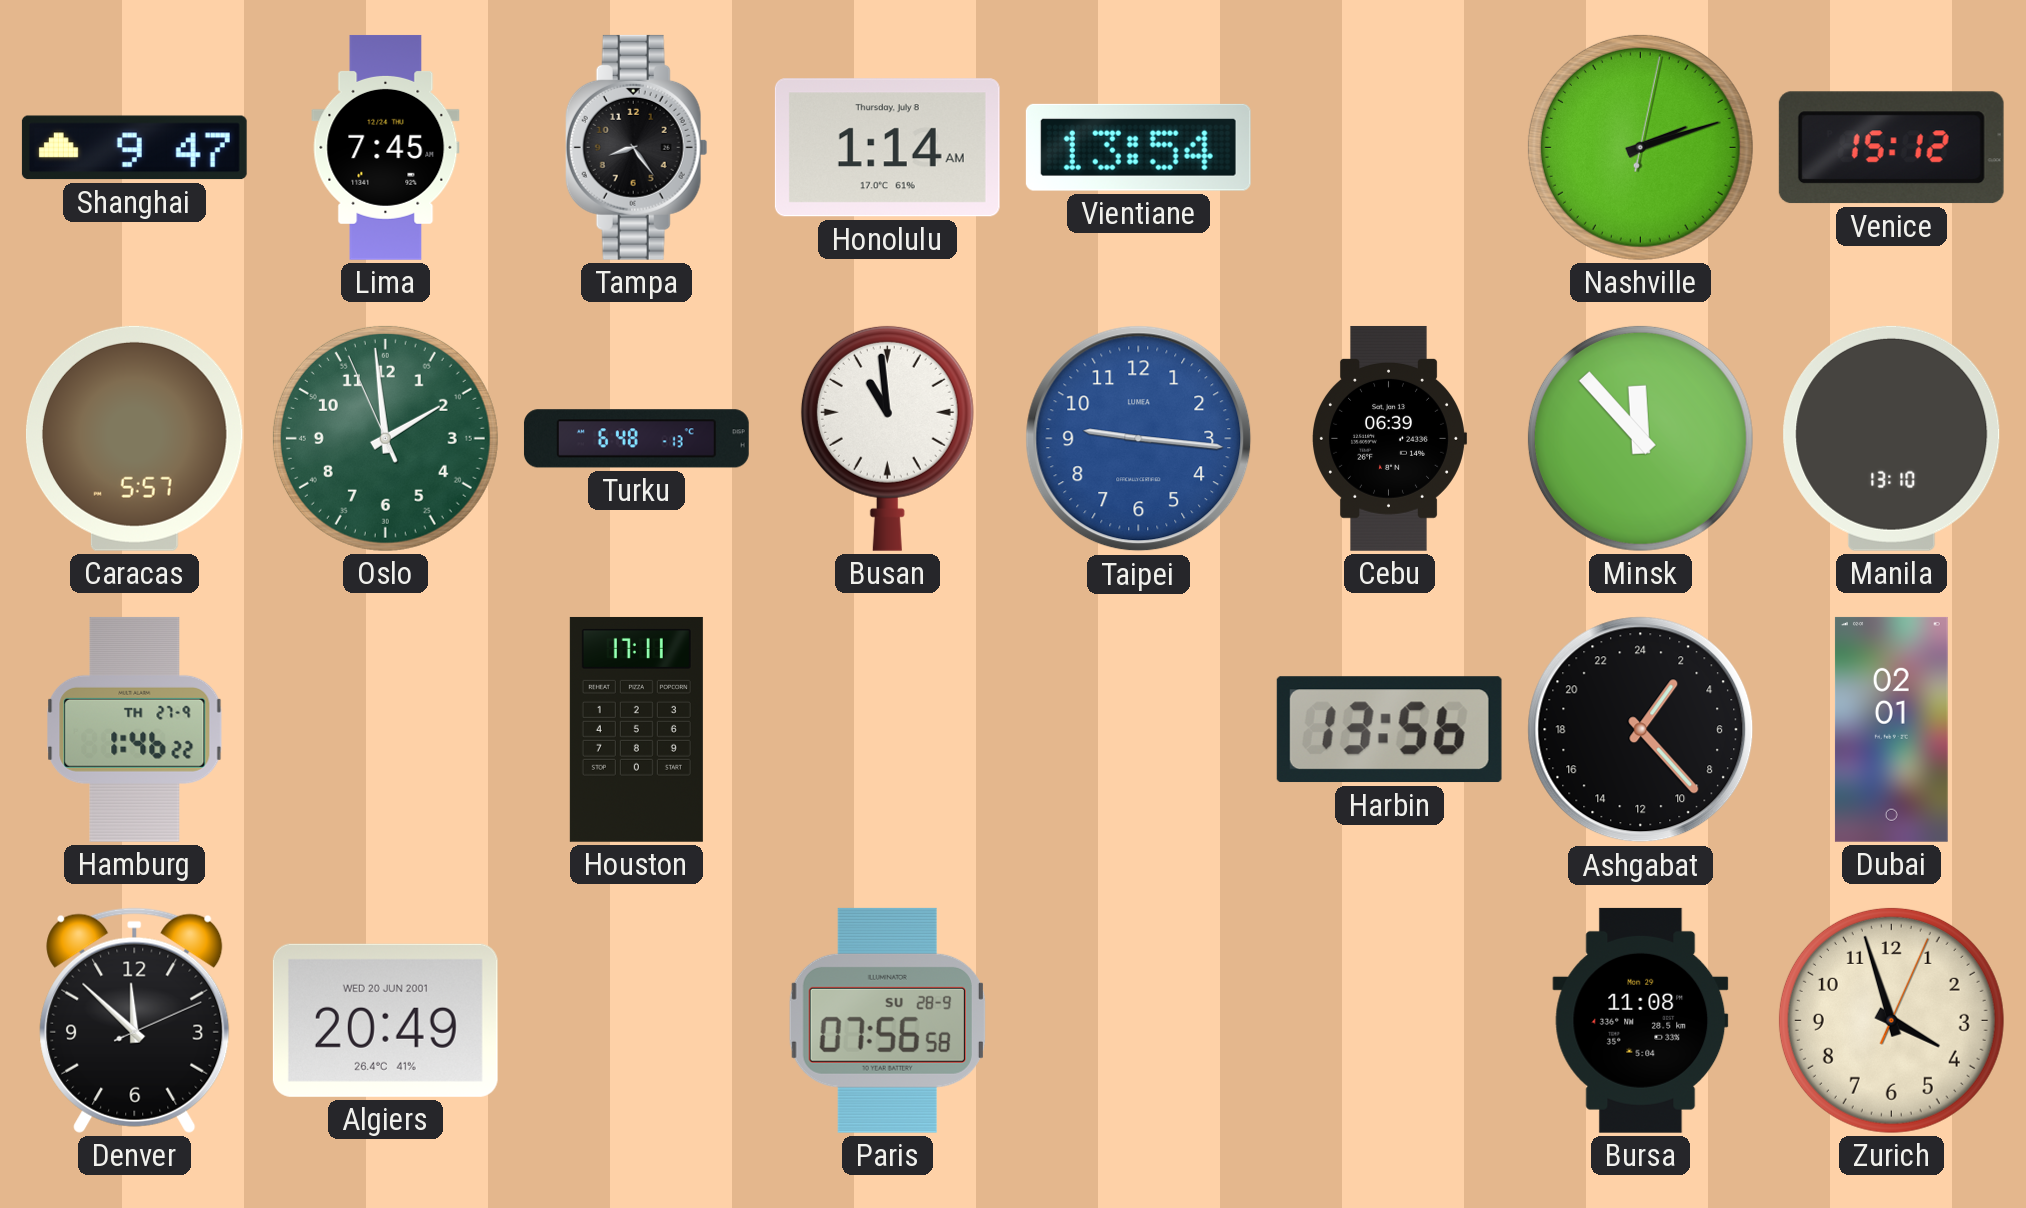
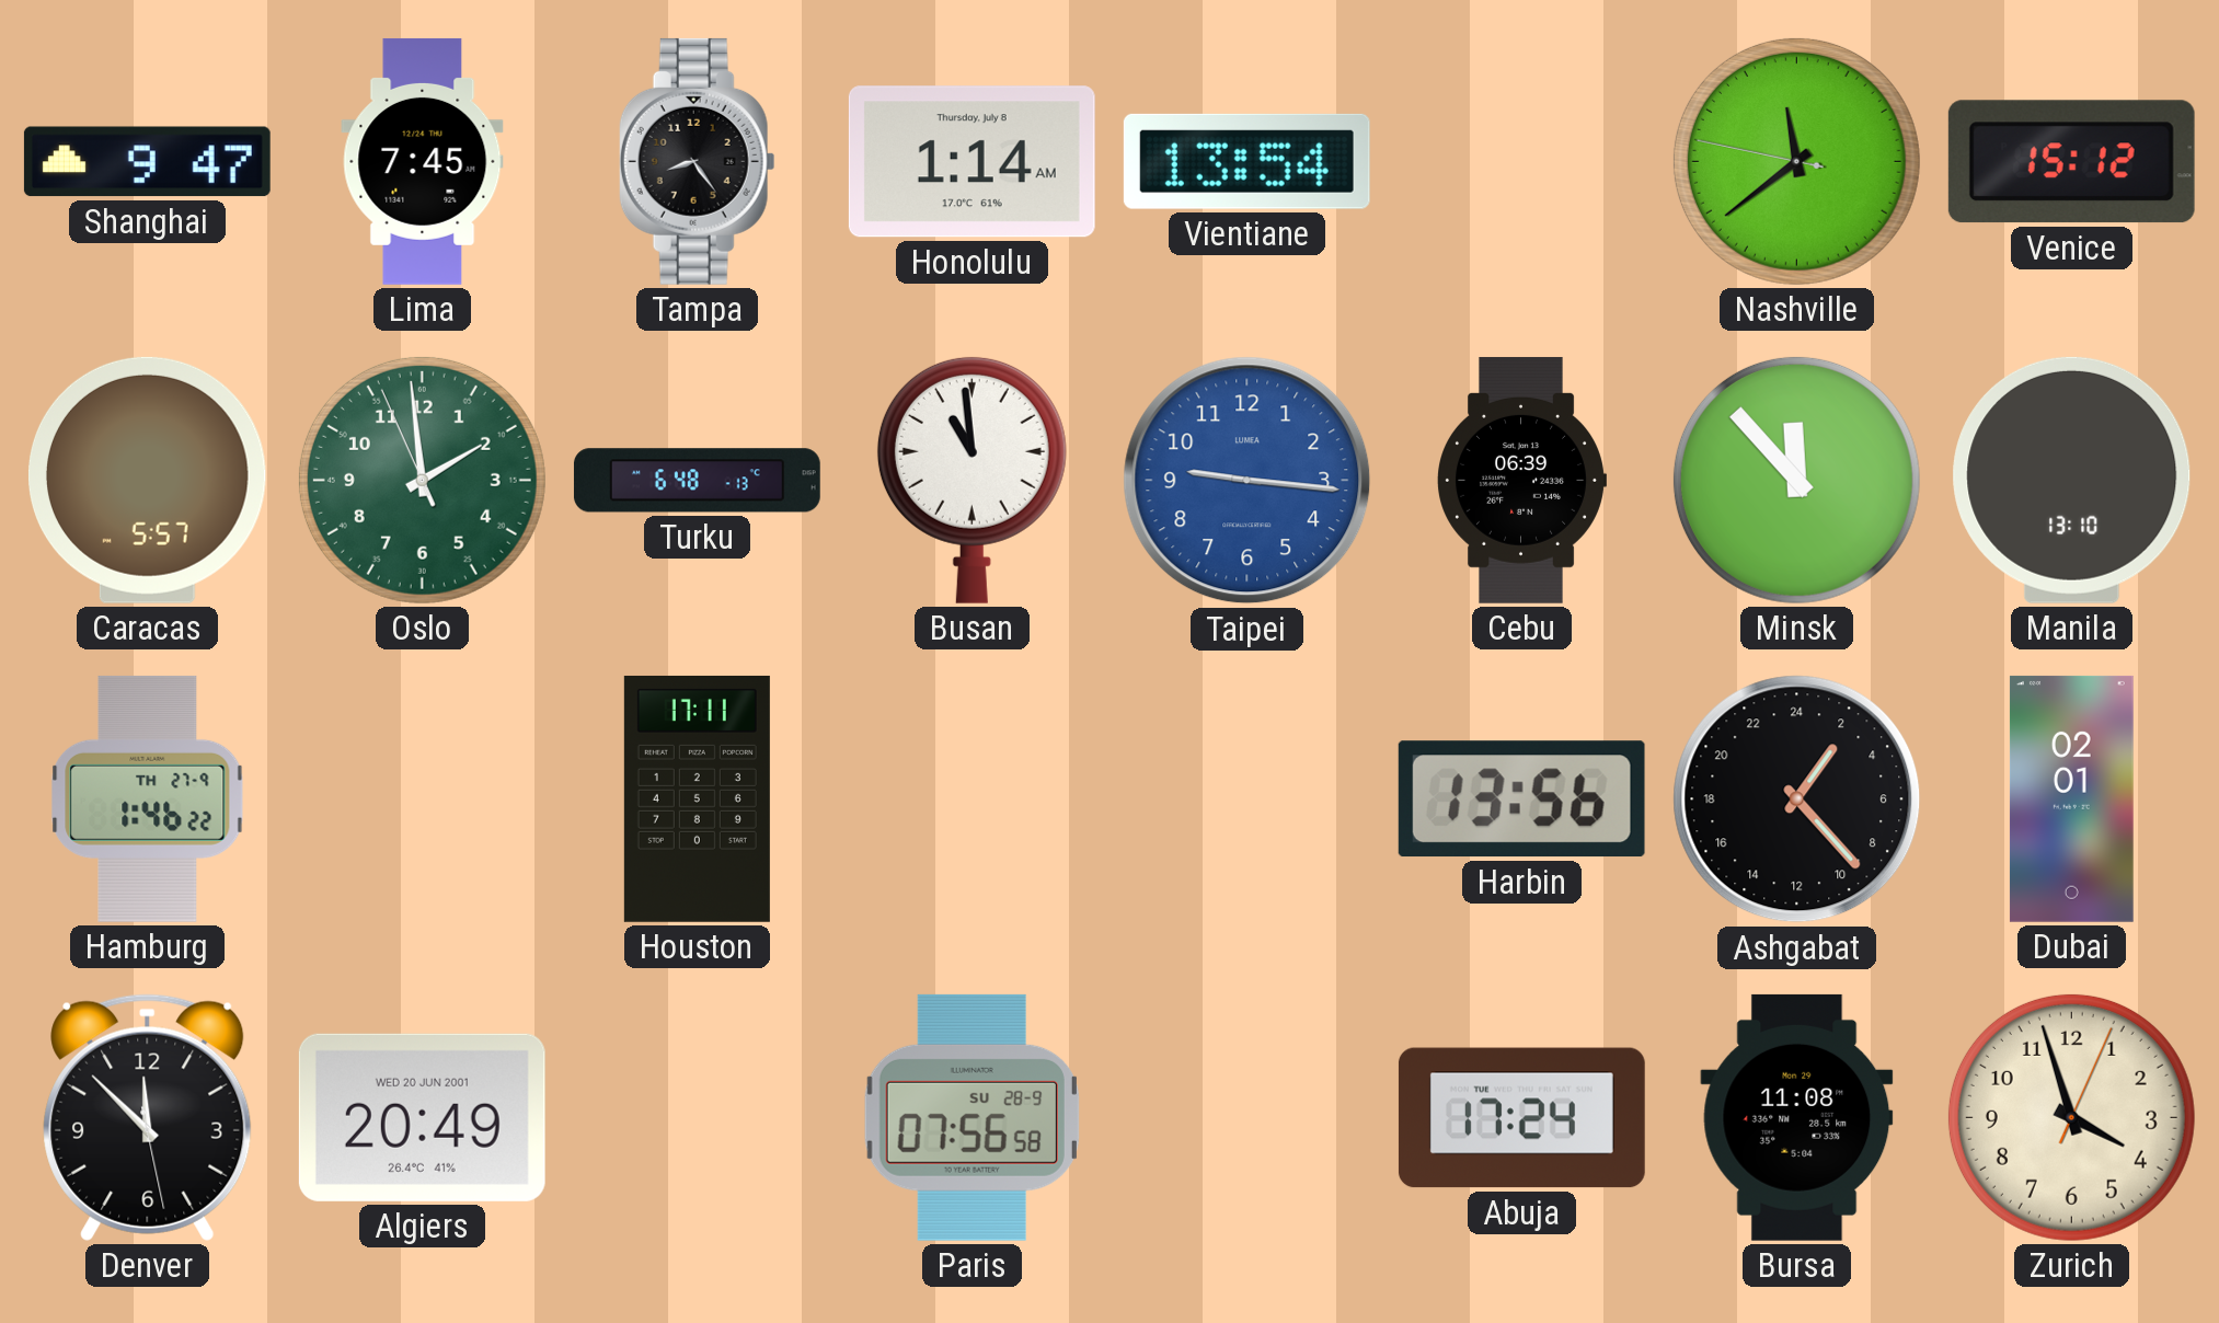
Nashville: 2:12 -> 11:38 (1796, 161)
Denver: 11:52:11 -> 11:52:28 (148, 1117)
Abuja: none -> 17:24 (1521, 1118)
